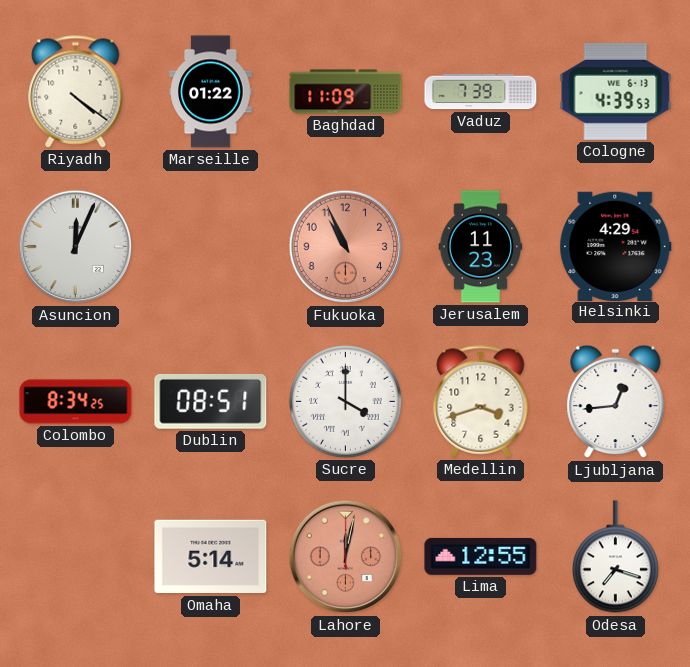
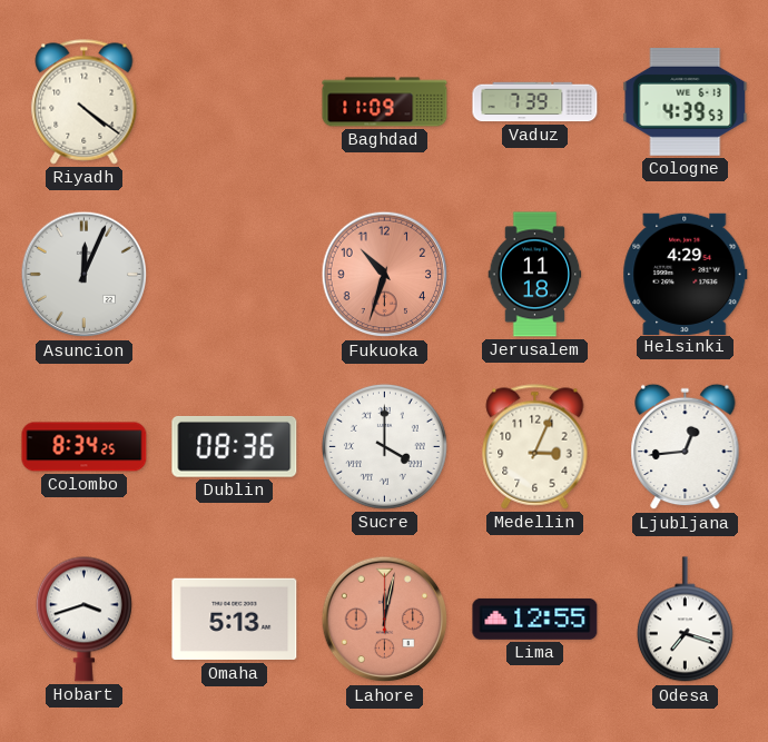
Marseille: 01:22 -> none (211, 92)
Fukuoka: 10:56 -> 10:33 (385, 275)
Jerusalem: 11:23 -> 11:18 (535, 275)
Dublin: 08:51 -> 08:36 (235, 446)
Medellin: 3:42 -> 3:04 (535, 447)
Hobart: none -> 3:42 (83, 619)
Omaha: 5:14 -> 5:13 (235, 620)
